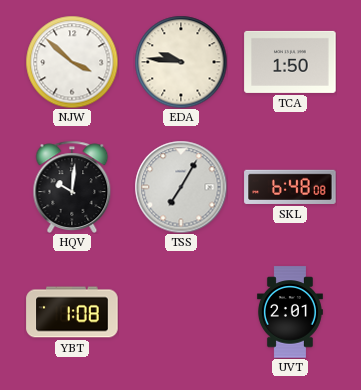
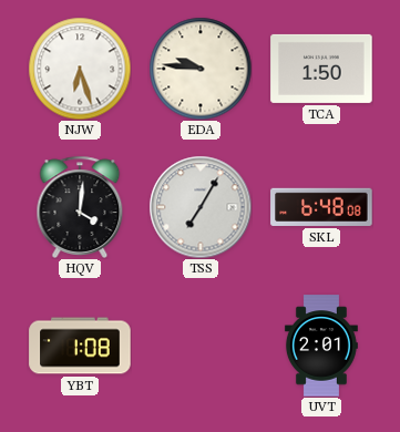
NJW: 3:52 -> 6:27 (80, 69)
HQV: 10:01 -> 4:01 (80, 207)
